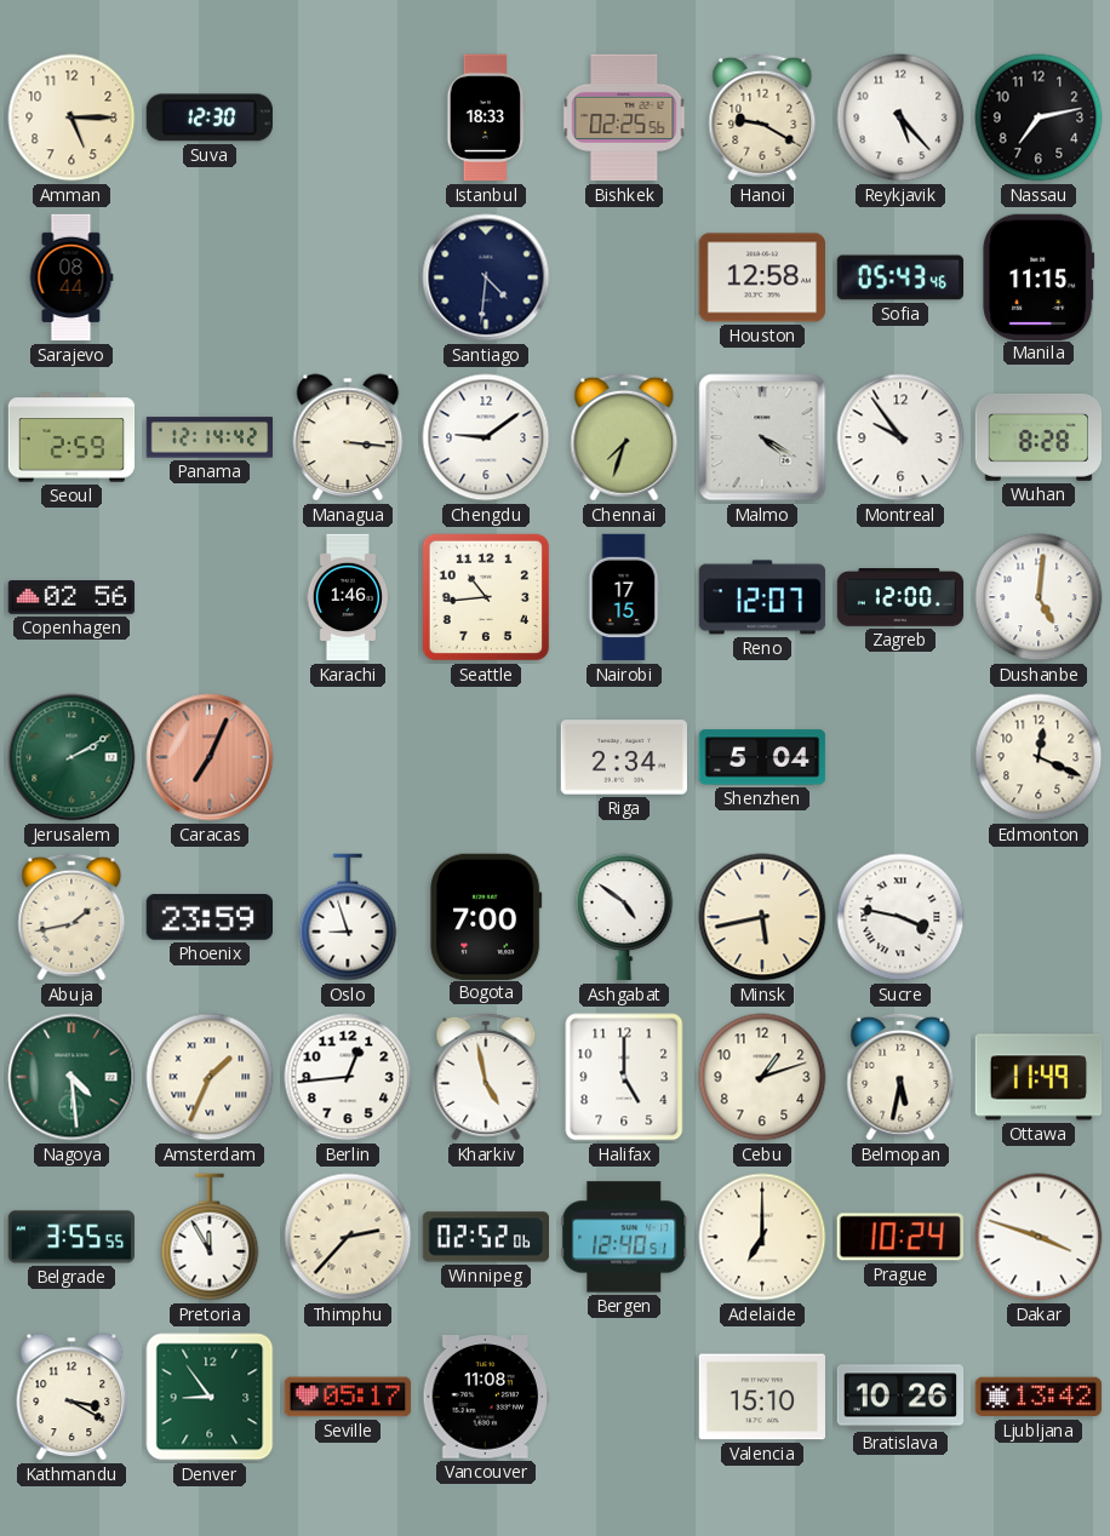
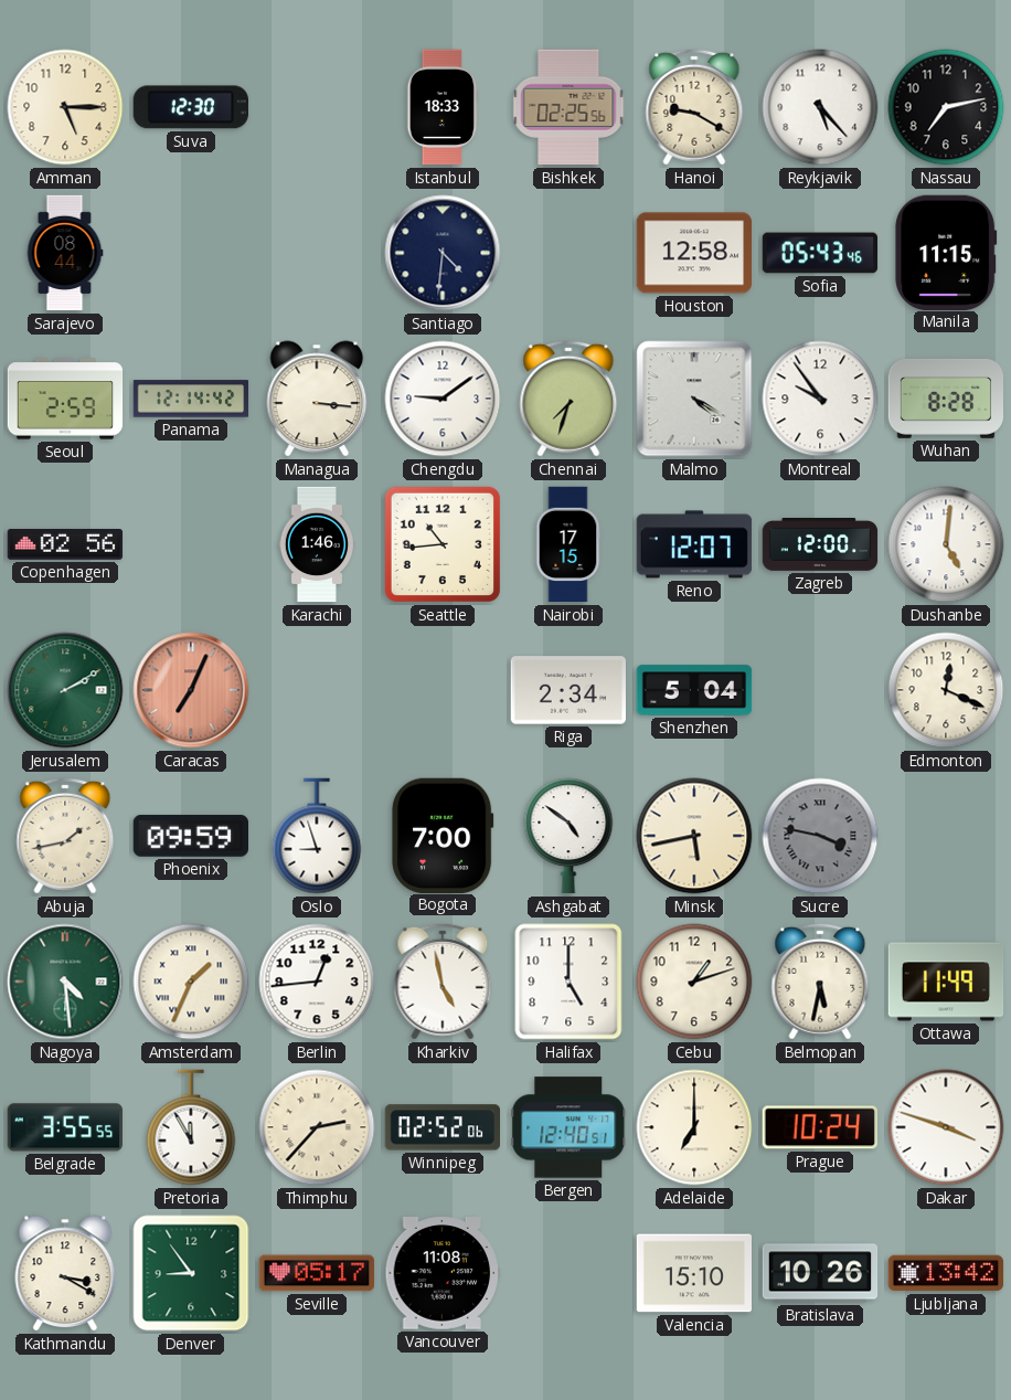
Phoenix: 23:59 -> 09:59 (190, 836)
Sucre dial: white -> grey (820, 836)
